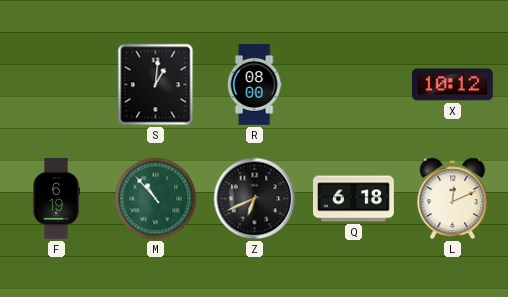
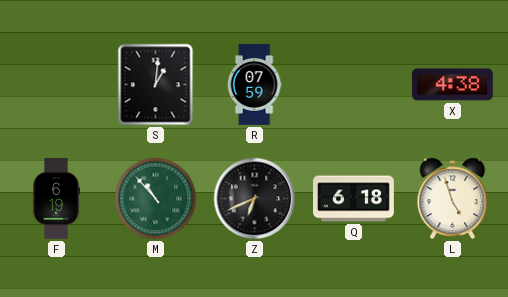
R: 08:00 -> 07:59 (254, 85)
X: 10:12 -> 4:38 (452, 85)
L: 12:11 -> 4:57 (453, 199)
